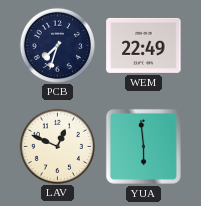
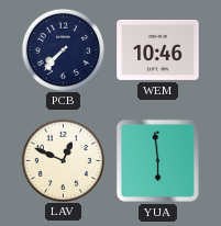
PCB: 7:33 -> 7:37 (63, 49)
WEM: 22:49 -> 10:46 (158, 49)
